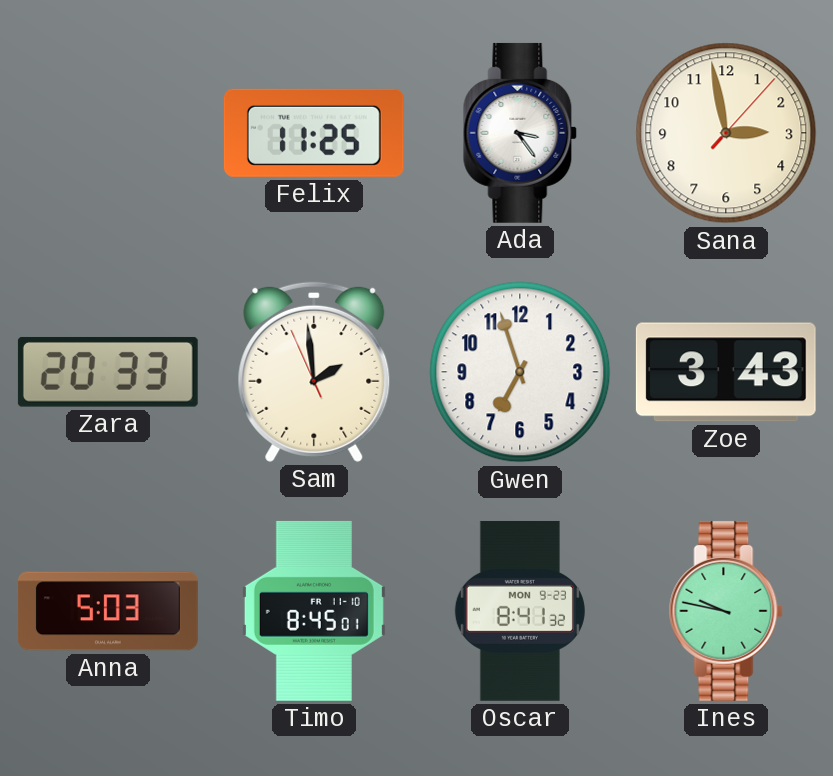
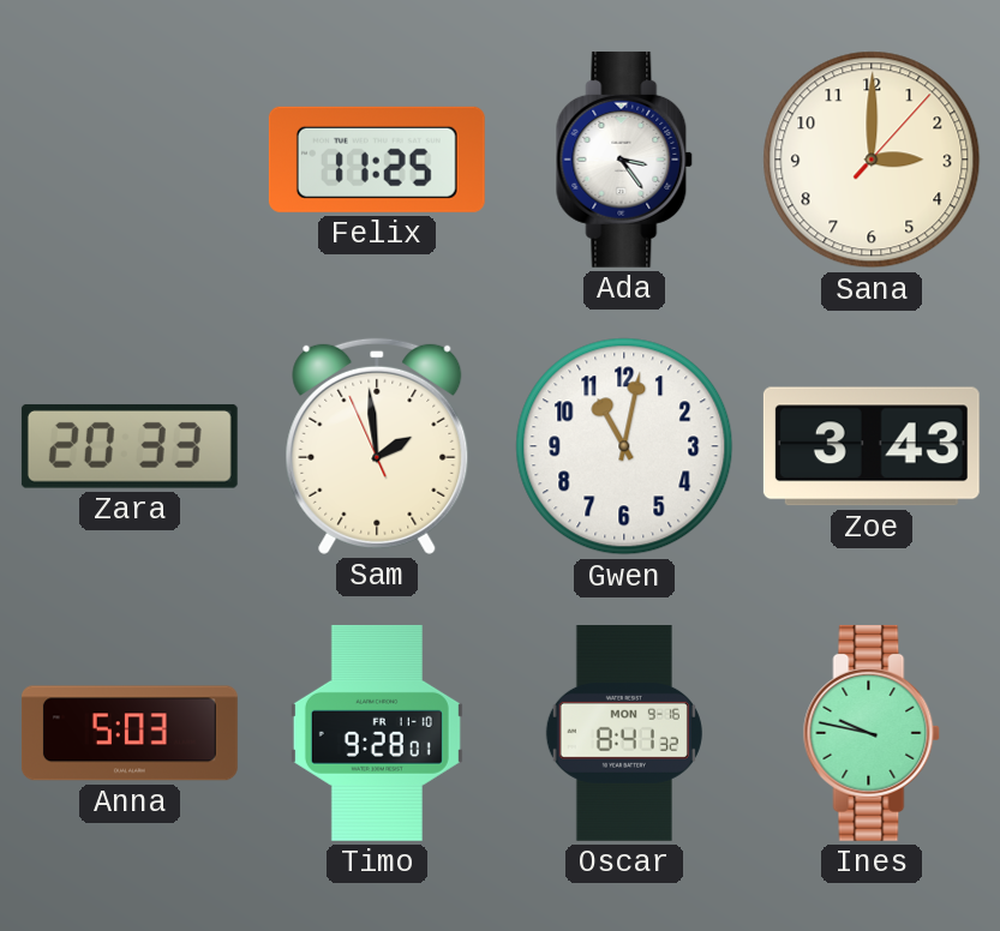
Sana: 2:58 -> 3:00 (872, 160)
Gwen: 6:57 -> 11:02 (624, 446)
Timo: 8:45 -> 9:28 (377, 733)
Oscar date: MON 9-23 -> MON 9-16 (624, 733)
